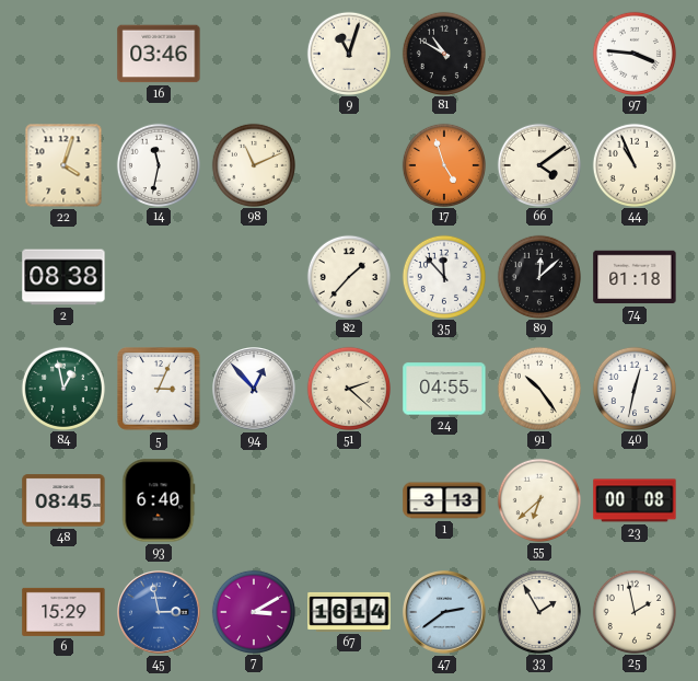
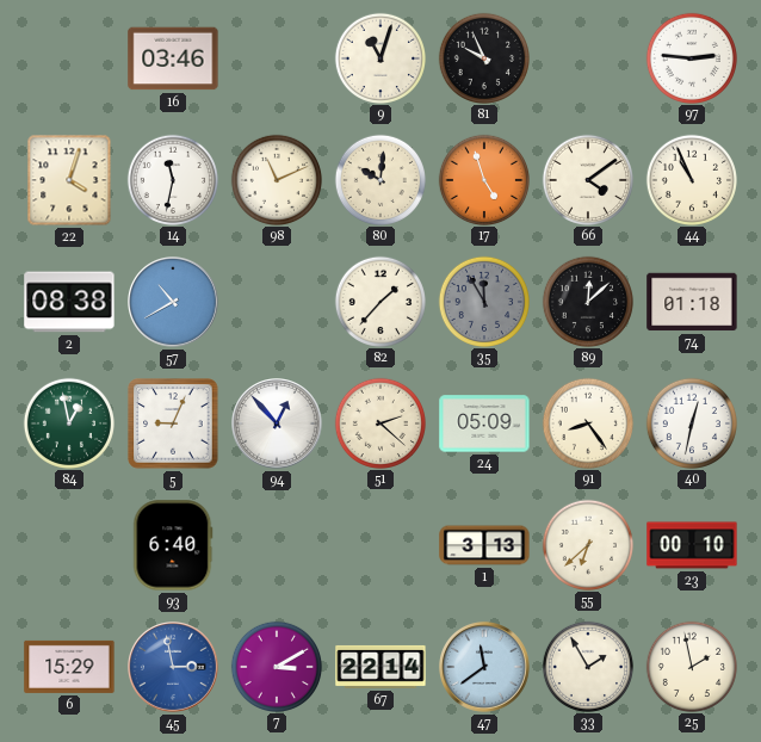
81: 10:50 -> 9:56 (483, 57)
97: 3:46 -> 2:46 (691, 57)
80: none -> 10:01 (379, 179)
57: none -> 10:40 (174, 303)
35: 11:53 -> 11:55 (483, 301)
35 dial: white -> grey (483, 301)
5: 3:04 -> 9:04 (173, 423)
24: 04:55 -> 05:09 (484, 423)
91: 10:24 -> 8:24 (587, 422)
48: 08:45 -> none (63, 500)
23: 00:08 -> 00:10 (692, 545)
67: 16:14 -> 22:14 (380, 667)
47: 2:39 -> 11:39 (485, 668)
